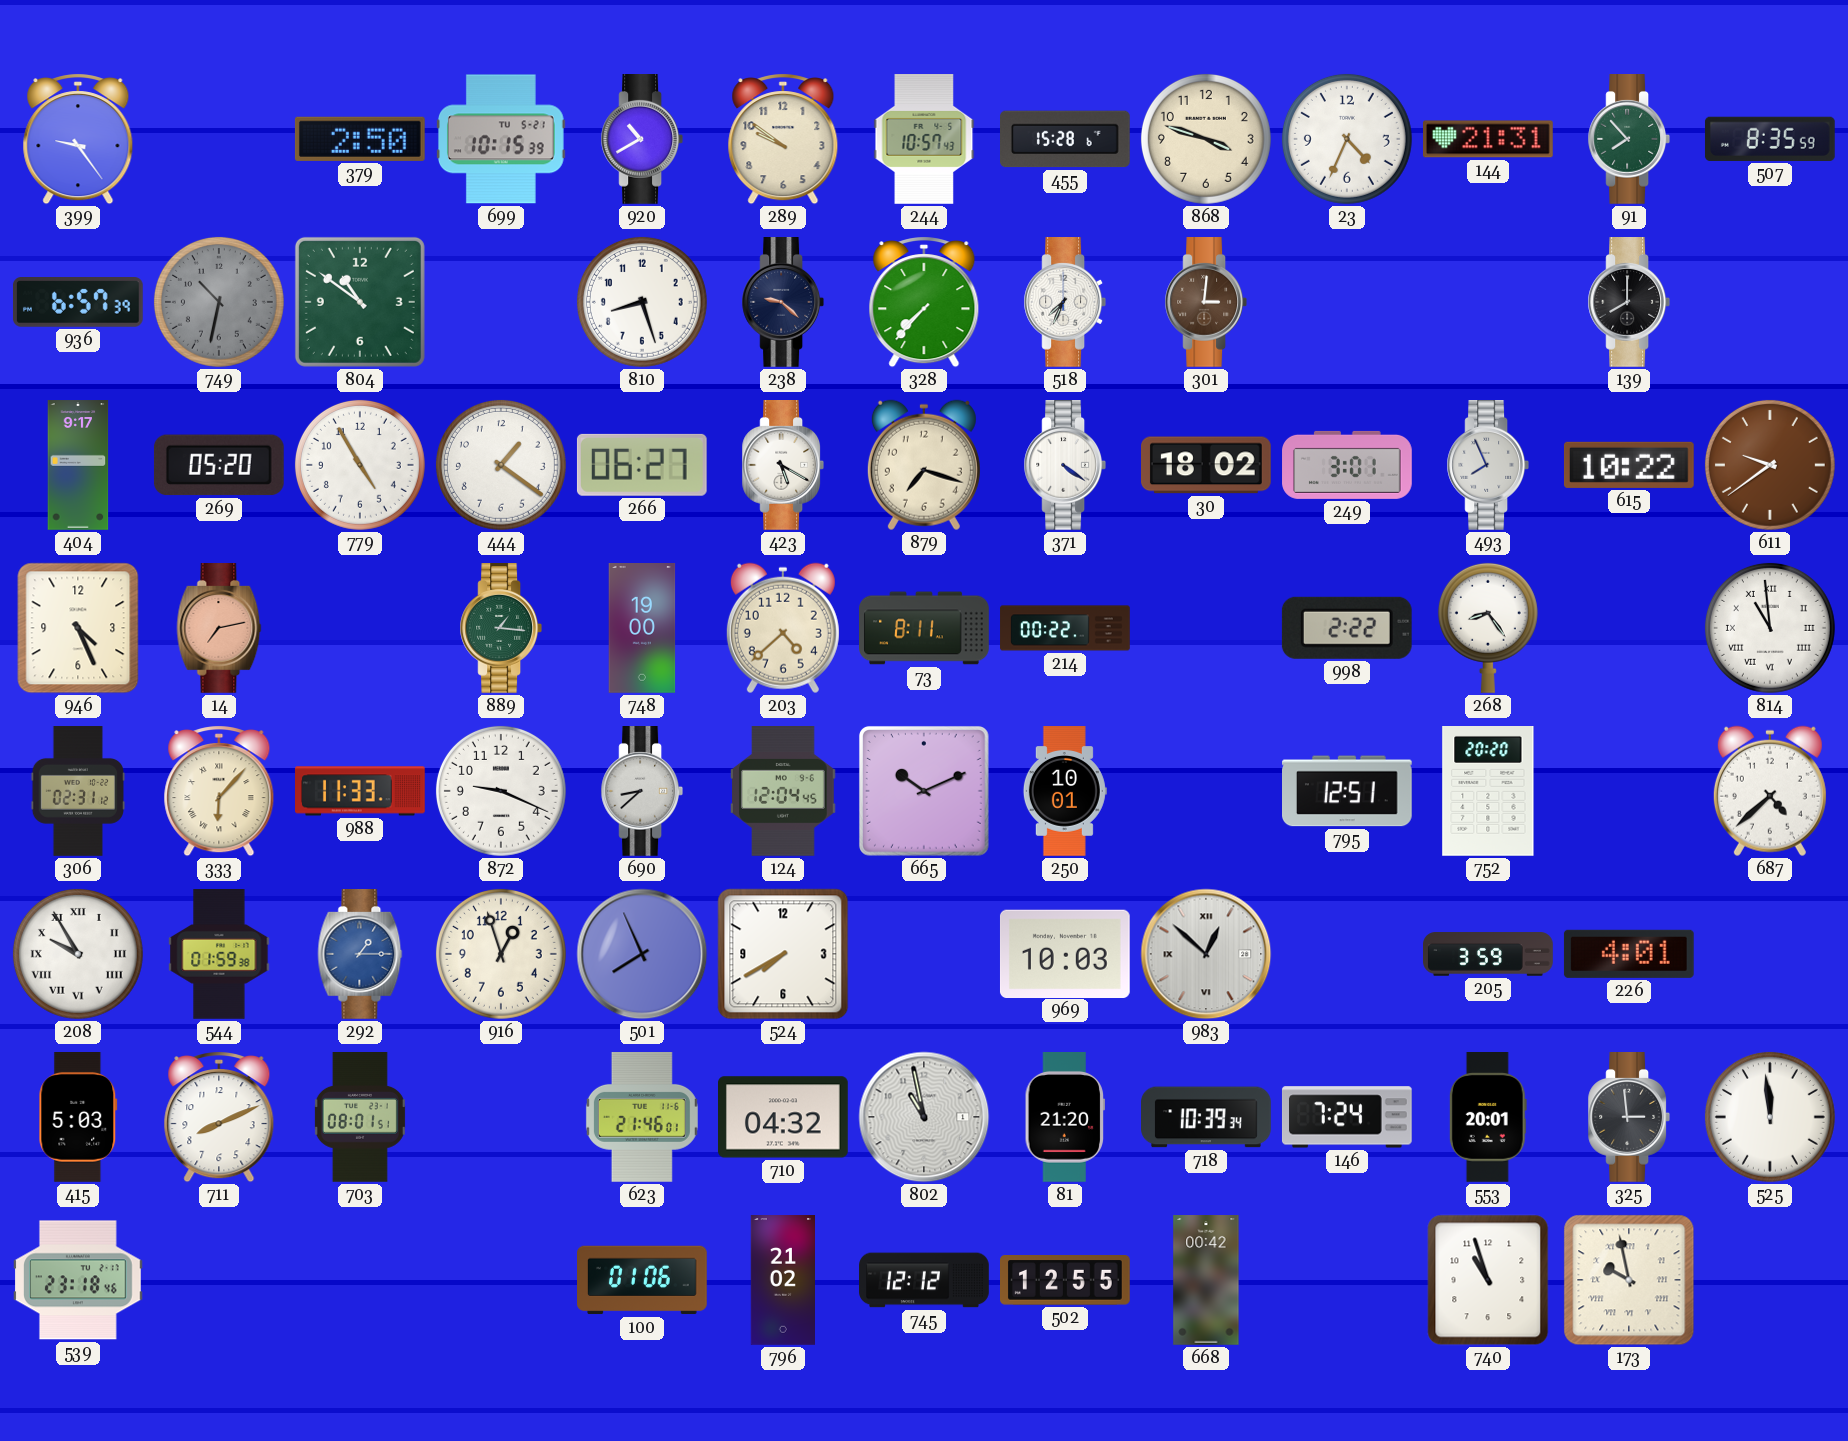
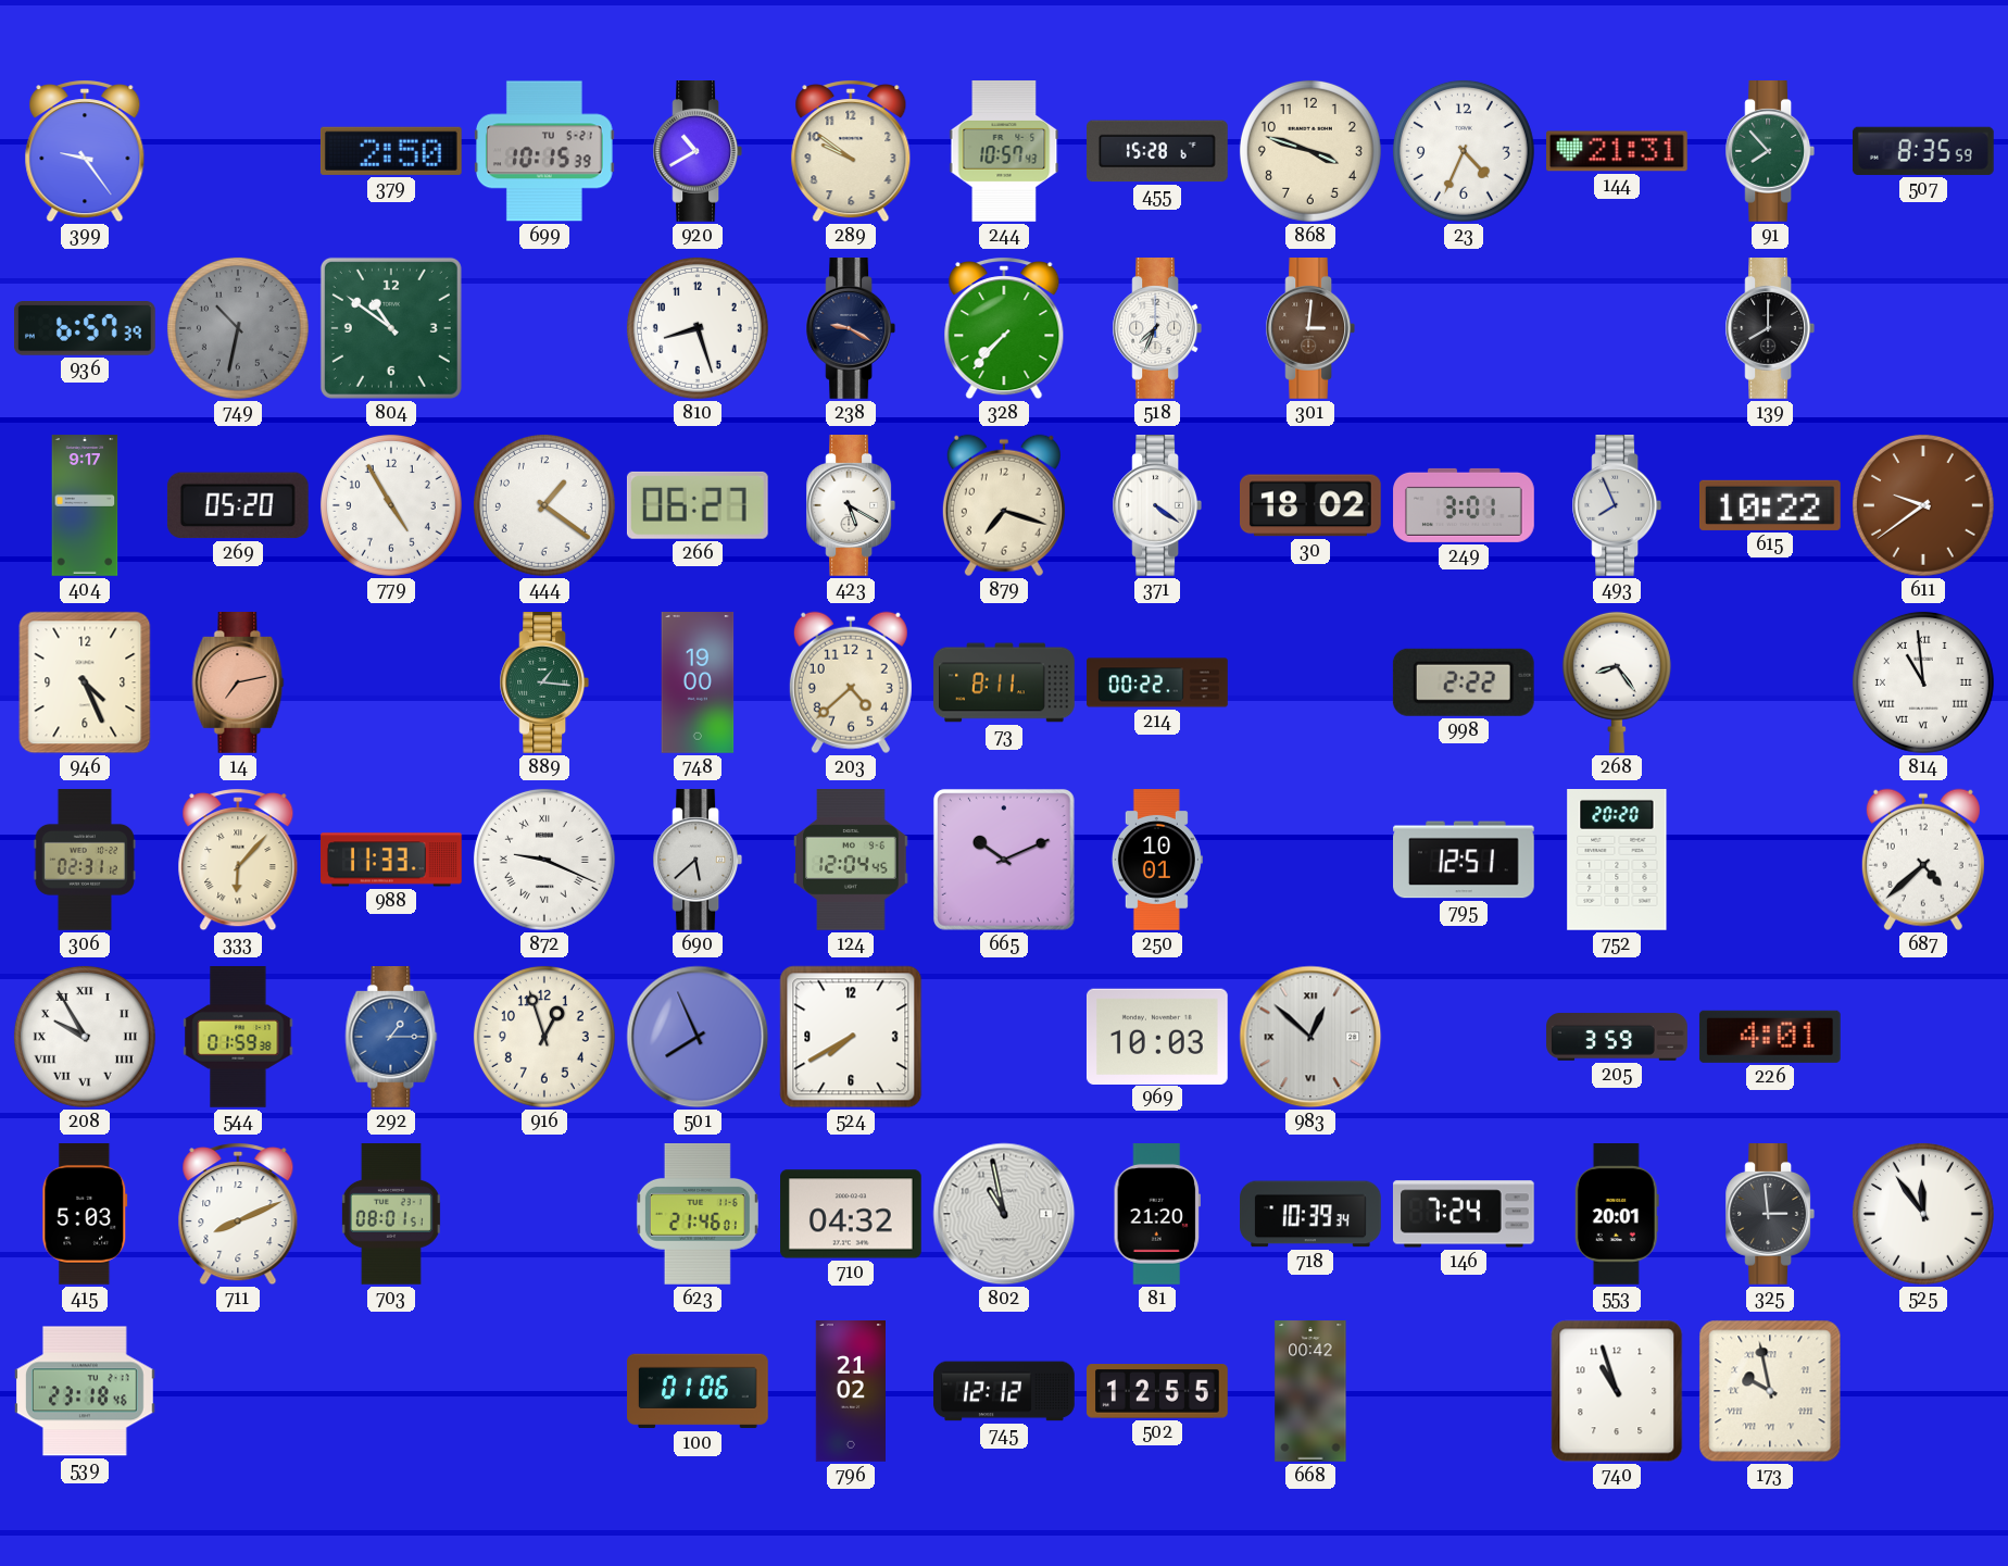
238: 9:22 -> 9:20 (850, 329)
872 numerals: Arabic -> Roman (544, 860)
690: 8:38 -> 5:38 (696, 861)
525: 11:59 -> 11:54 (1923, 1214)
